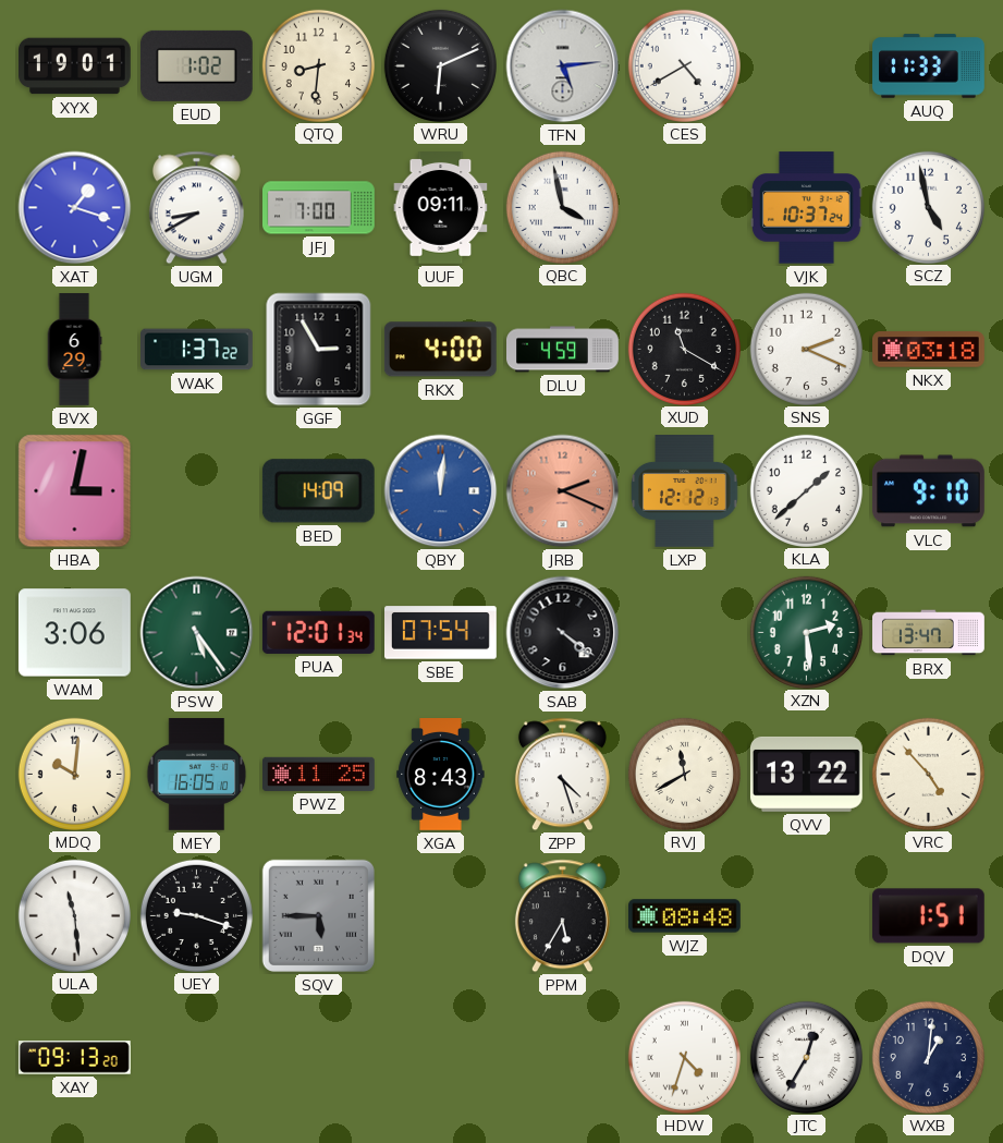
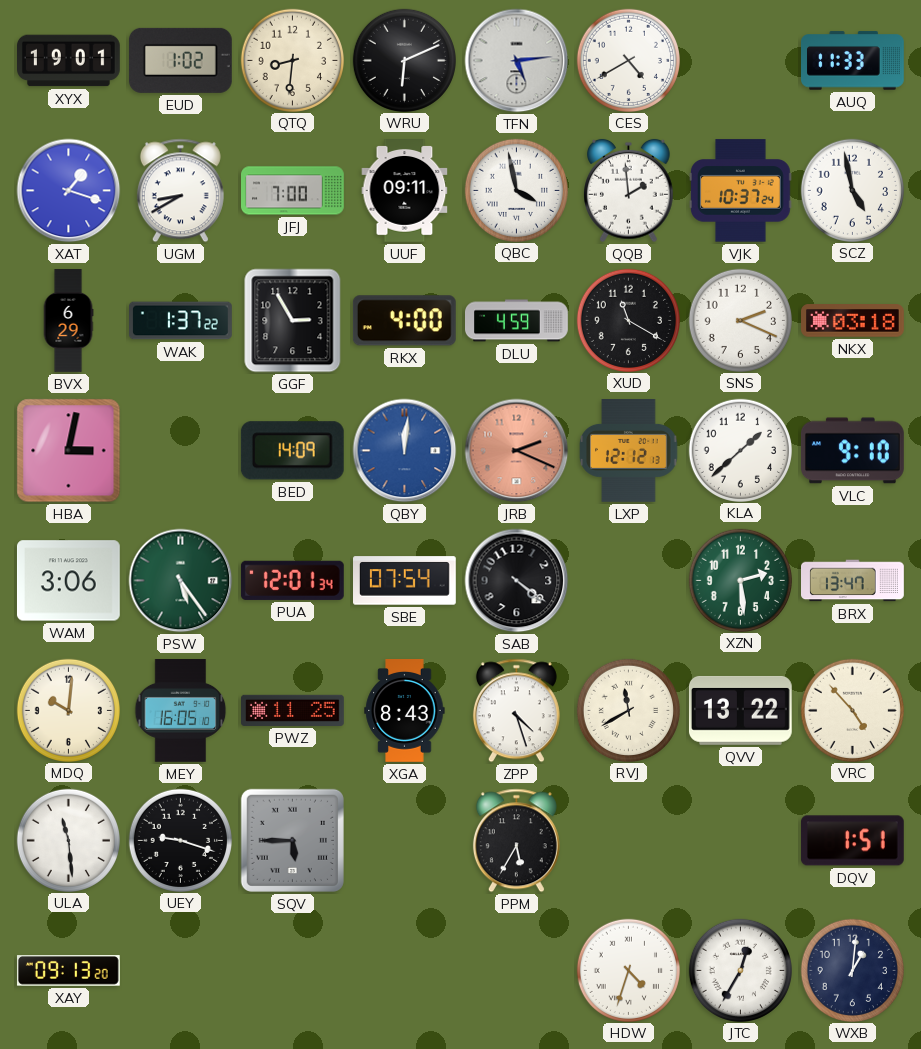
QQB: none -> 1:59 (629, 191)
WJZ: 08:48 -> none (685, 916)
